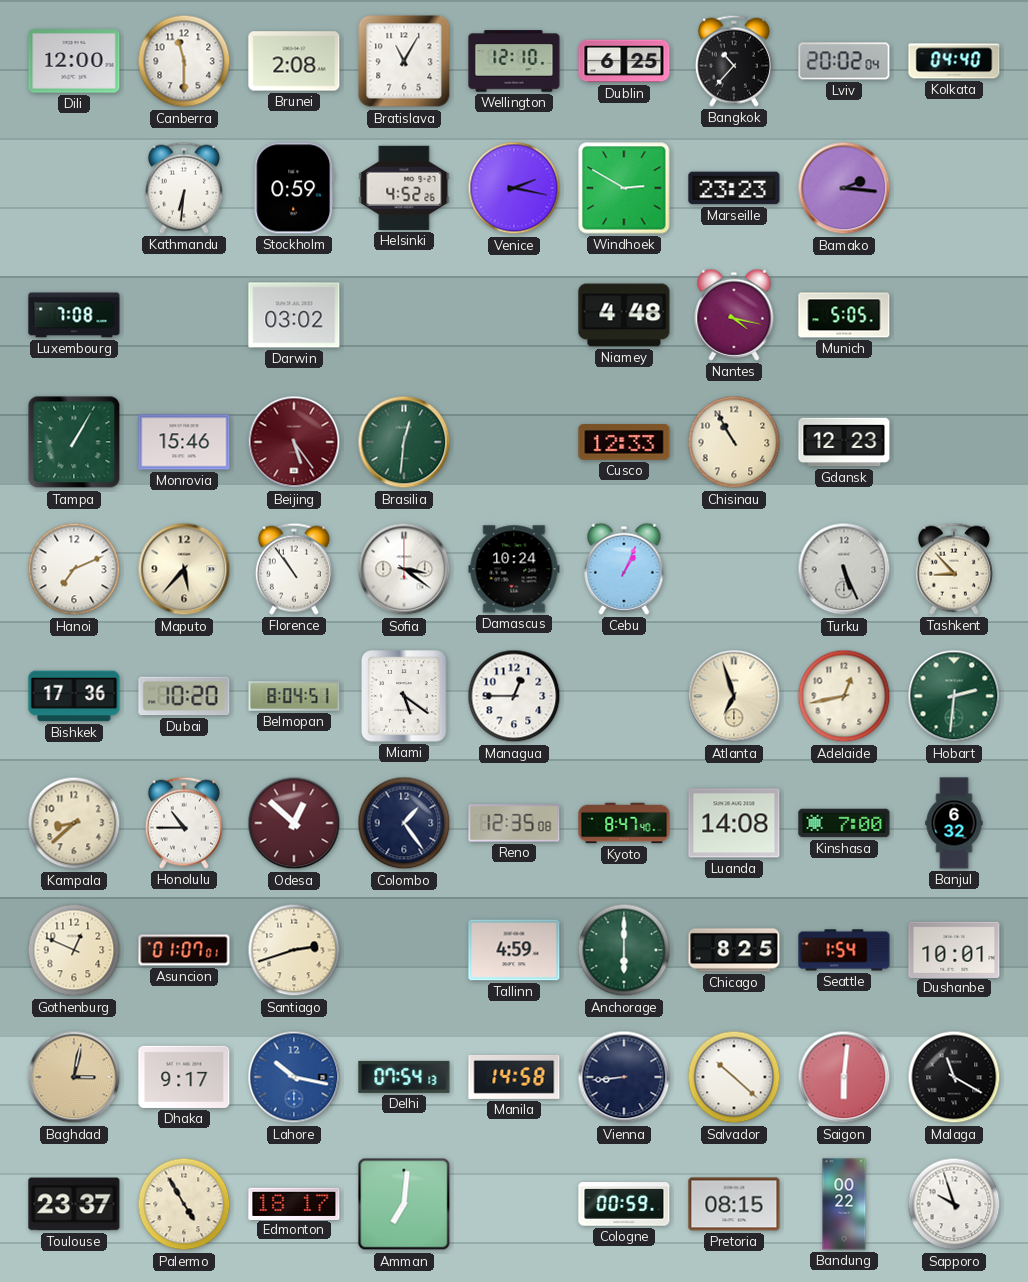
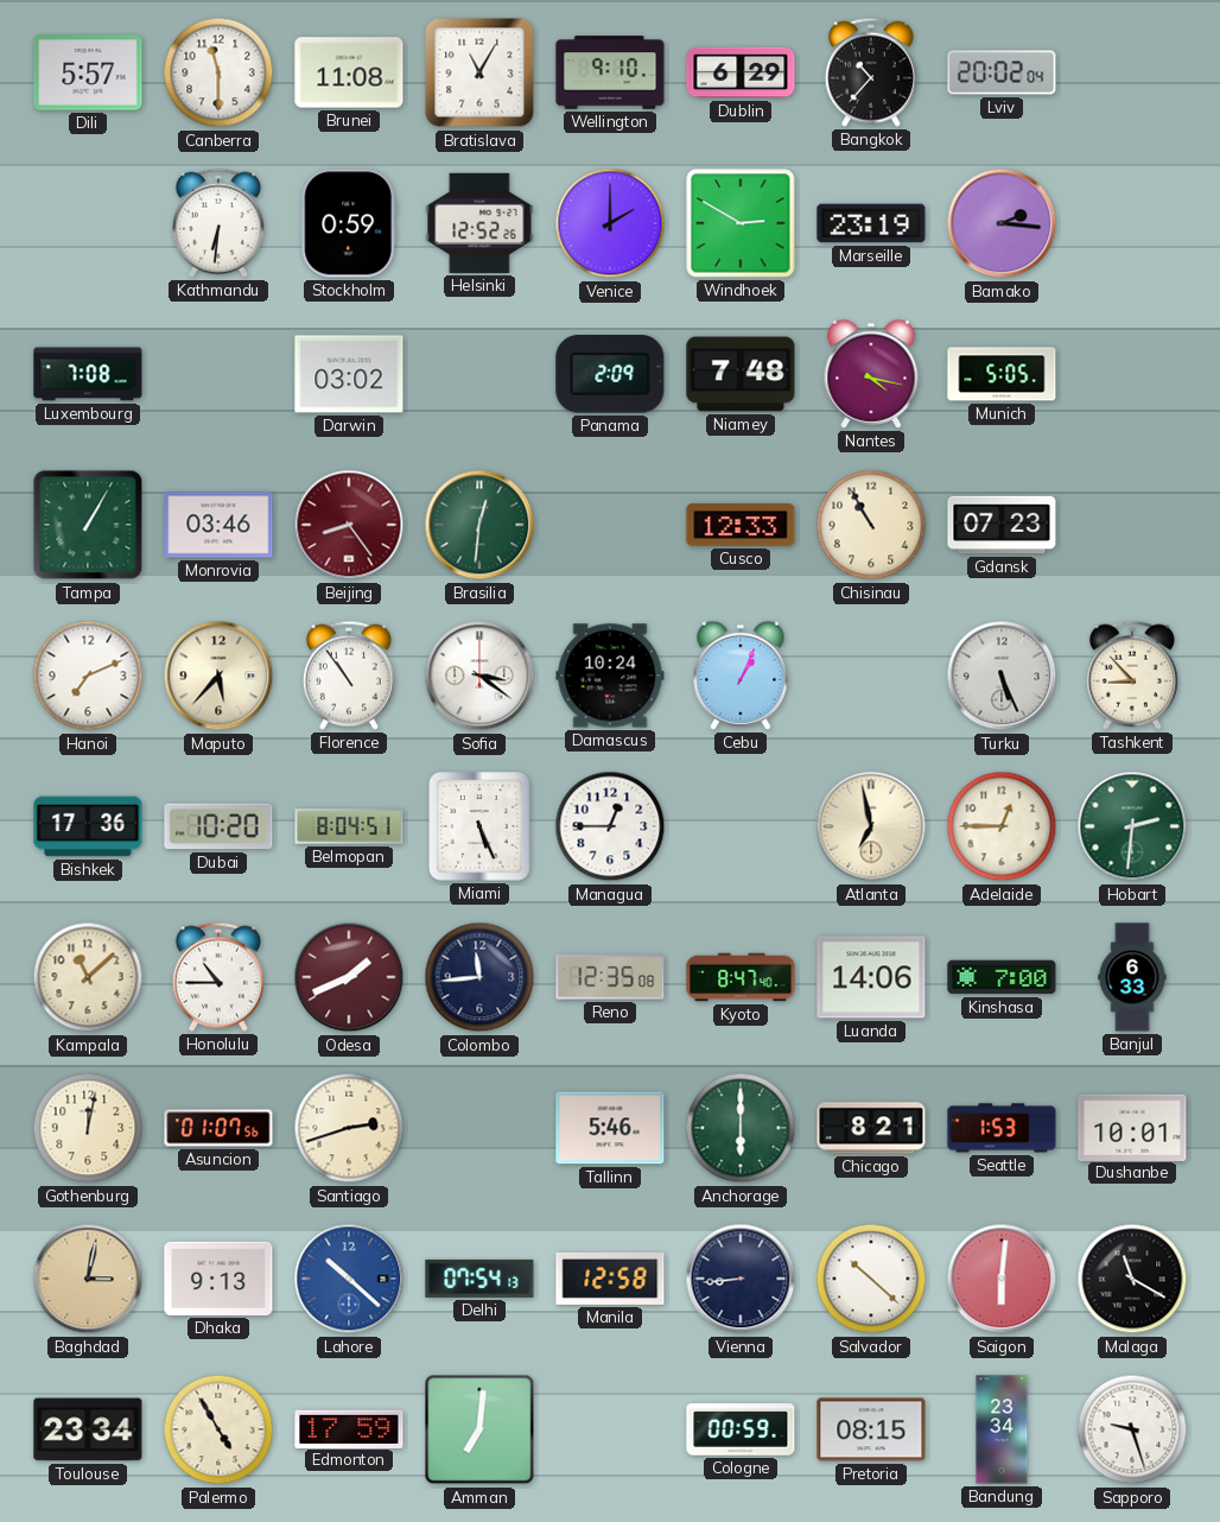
Dili: 12:00 -> 5:57 (88, 72)
Brunei: 2:08 -> 11:08 (349, 72)
Wellington: 12:10 -> 9:10 (610, 72)
Dublin: 6:25 -> 6:29 (741, 72)
Kolkata: 04:40 -> none (954, 61)
Helsinki: 4:52 -> 12:52 (479, 223)
Venice: 2:17 -> 2:00 (610, 223)
Marseille: 23:23 -> 23:19 (871, 223)
Panama: none -> 2:09 (610, 374)
Niamey: 4:48 -> 7:48 (741, 374)
Monrovia: 15:46 -> 03:46 (218, 525)
Beijing: 5:24 -> 8:24 (349, 525)
Gdansk: 12:23 -> 07:23 (1002, 525)
Miami: 5:21 -> 5:26 (479, 826)
Atlanta: 6:57 -> 6:58 (871, 826)
Adelaide: 12:43 -> 12:45 (1002, 826)
Kampala: 8:38 -> 11:08 (88, 977)
Odesa: 12:52 -> 1:41 (349, 977)
Colombo: 1:24 -> 11:44 (479, 977)
Luanda: 14:08 -> 14:06 (871, 977)
Banjul: 6:32 -> 6:33 (1132, 977)
Gothenburg: 12:49 -> 12:02 (88, 1128)
Asuncion: 01:07:01 -> 01:07:56 (218, 1128)
Tallinn: 4:59 -> 5:46 (610, 1128)
Chicago: 8:25 -> 8:21 (871, 1128)
Seattle: 1:54 -> 1:53 (1002, 1128)
Dhaka: 9:17 -> 9:13 (218, 1279)
Lahore: 10:17 -> 10:22 (349, 1279)
Manila: 14:58 -> 12:58 (610, 1279)
Toulouse: 23:37 -> 23:34 (88, 1429)
Edmonton: 18:17 -> 17:59 (349, 1428)
Bandung: 00:22 -> 23:34 (1002, 1429)
Sapporo: 9:57 -> 9:27 (1132, 1429)
